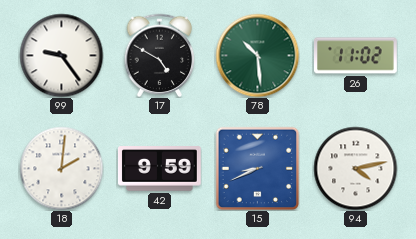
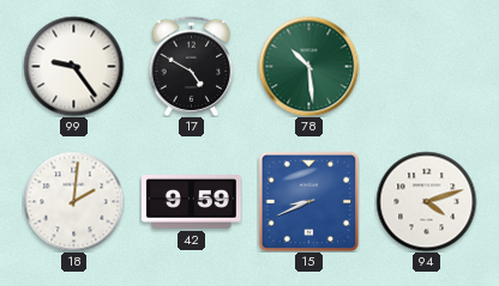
26: 11:02 -> none (356, 56)
94: 4:13 -> 4:12 (426, 201)
